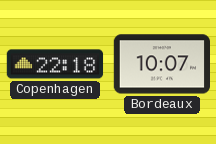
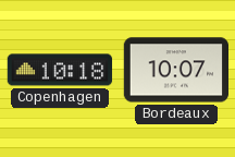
Copenhagen: 22:18 -> 10:18 (60, 70)
